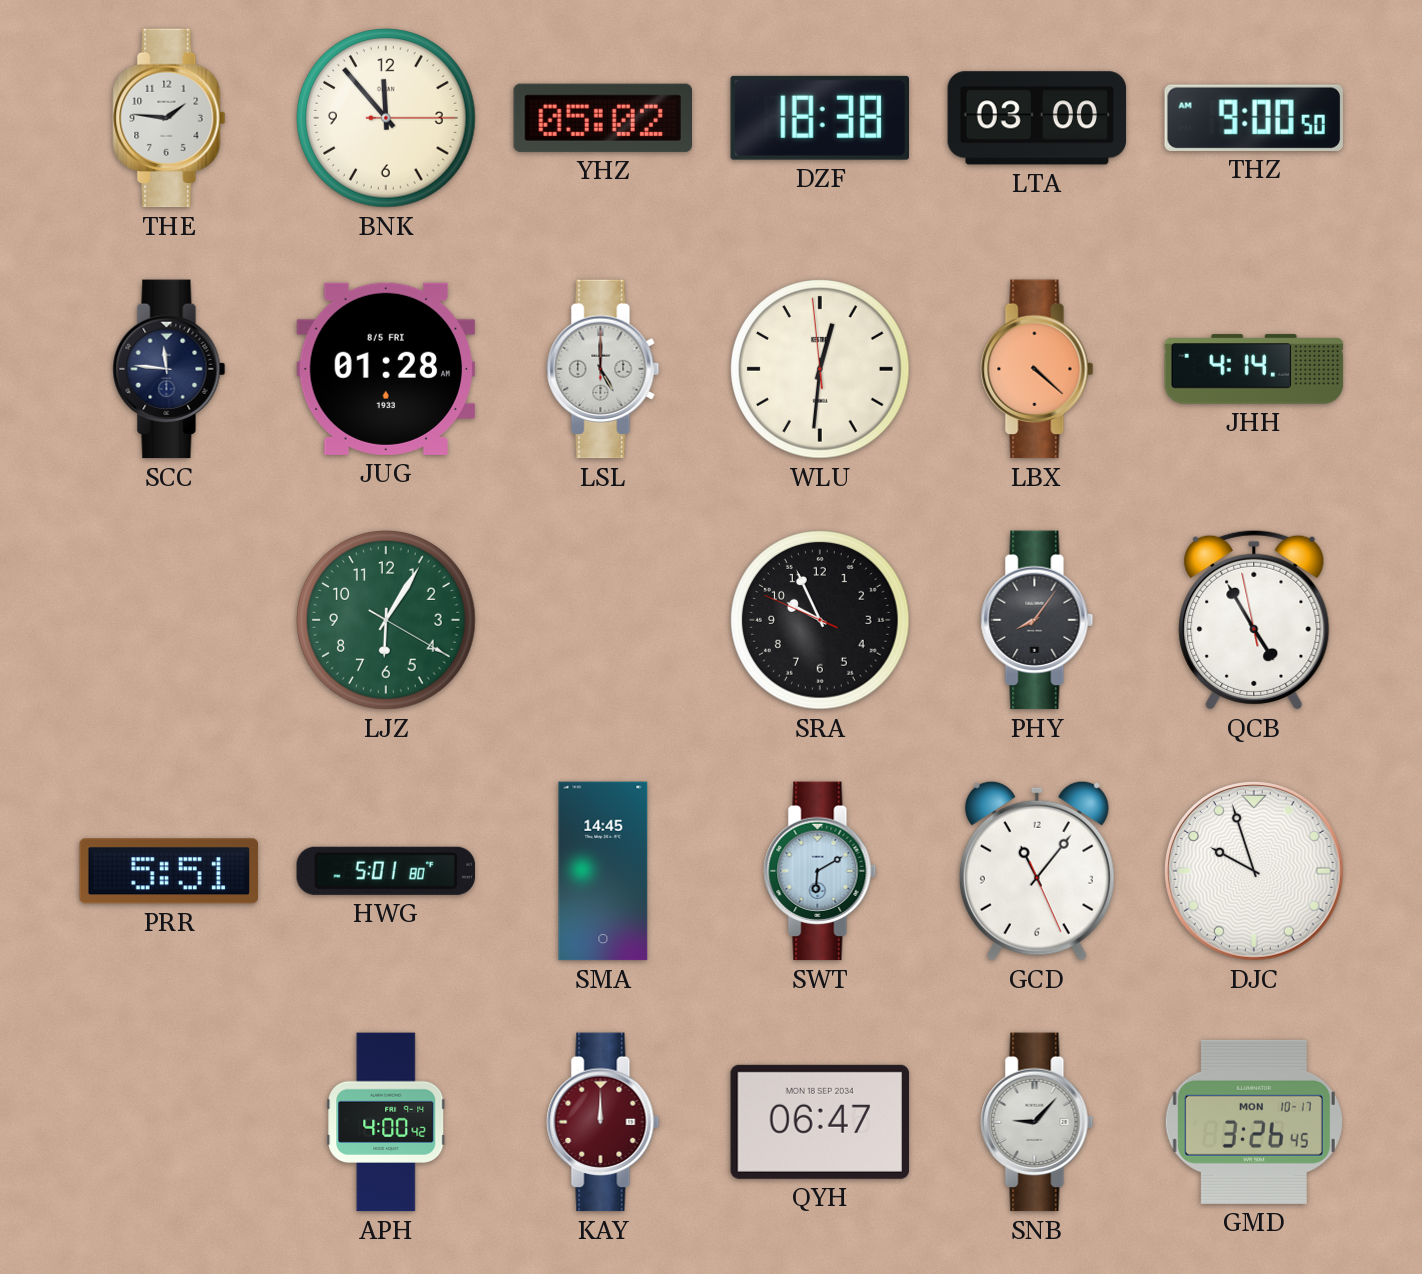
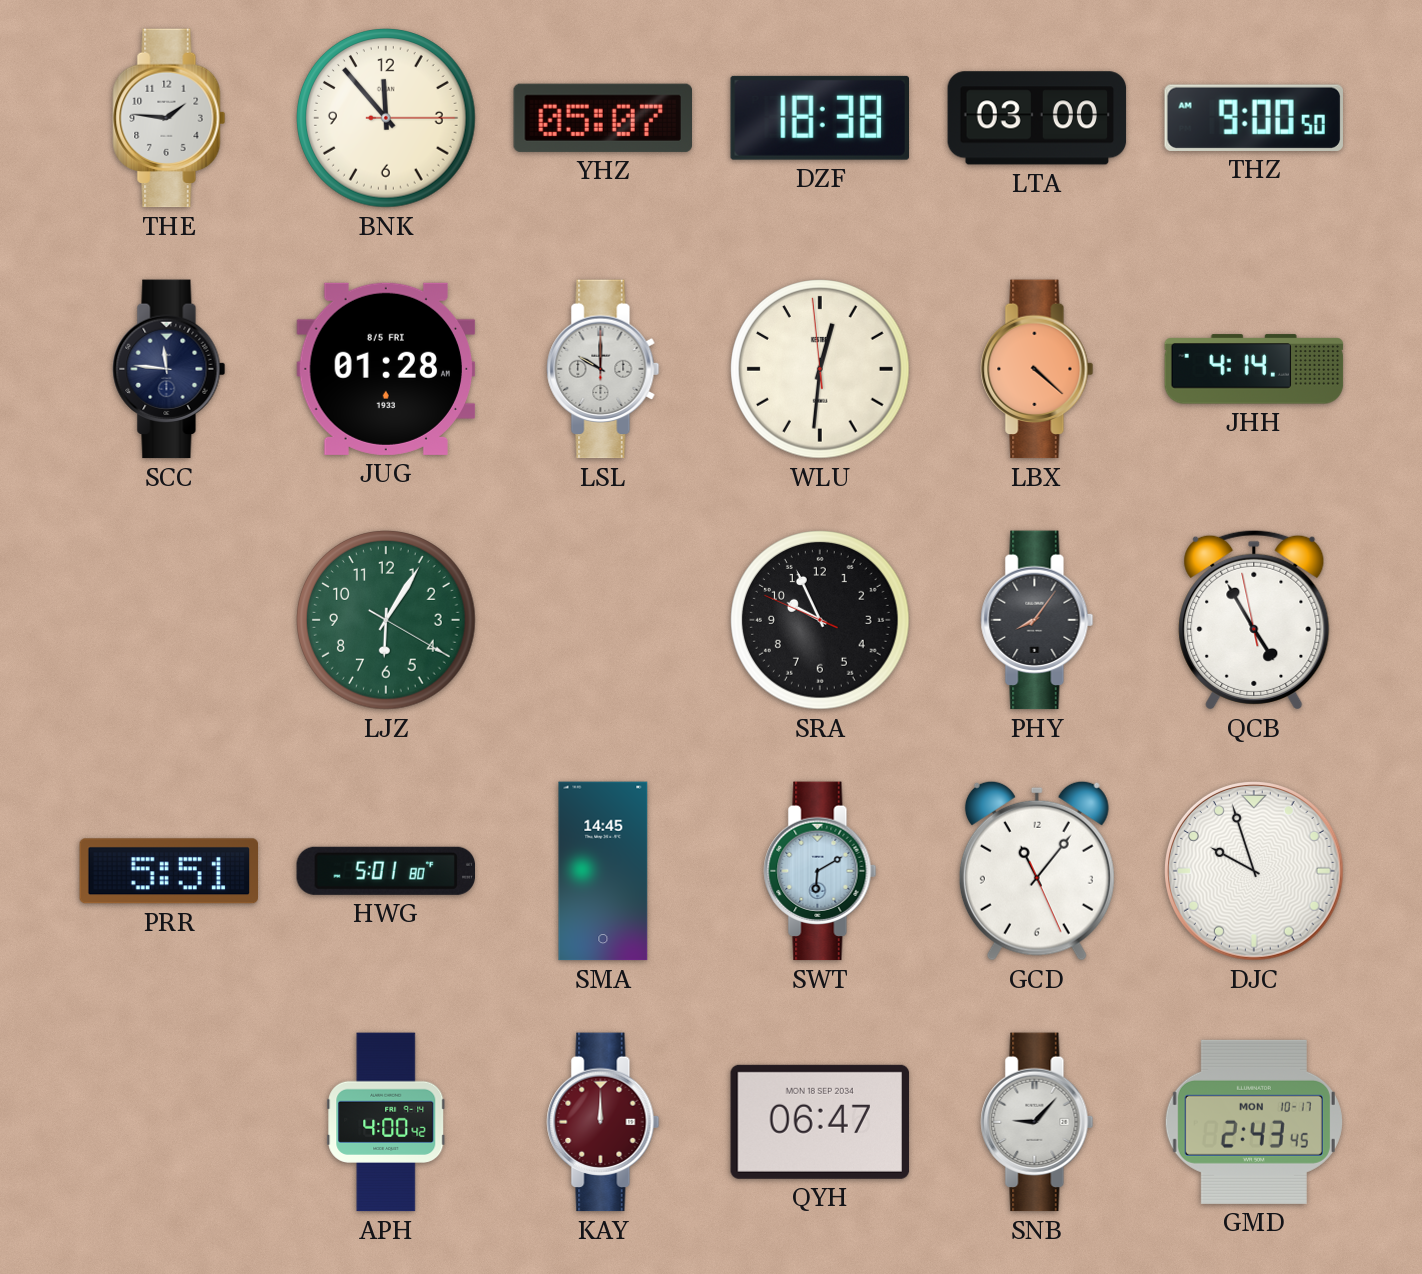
YHZ: 05:02 -> 05:07 (602, 118)
LSL: 5:00 -> 10:00 (603, 369)
GMD: 3:26 -> 2:43 (1254, 1122)
